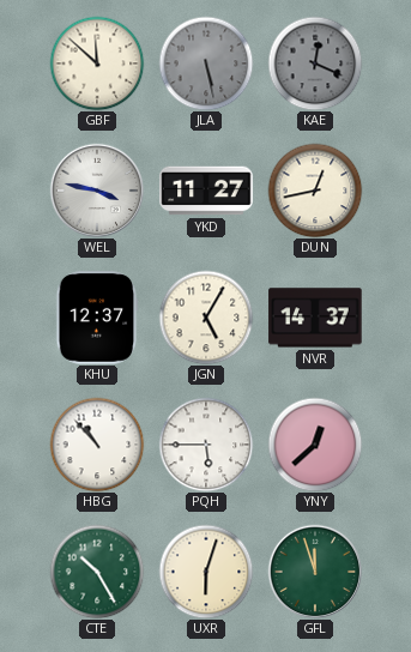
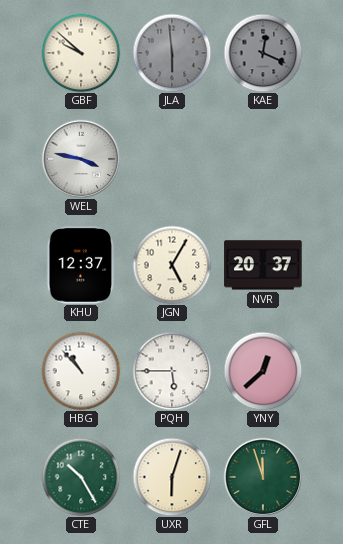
GBF: 11:52 -> 9:52 (81, 53)
JLA: 5:28 -> 5:59 (172, 53)
YKD: 11:27 -> none (206, 191)
DUN: 12:43 -> none (315, 191)
NVR: 14:37 -> 20:37 (263, 265)
